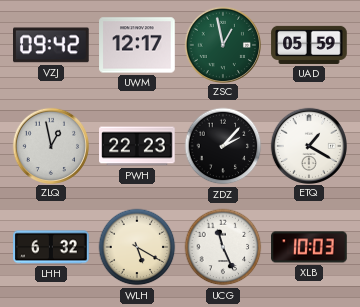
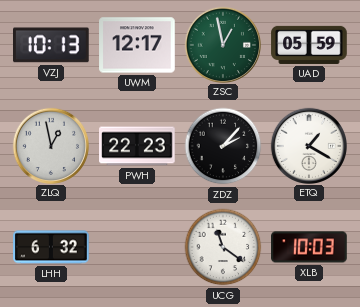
VZJ: 09:42 -> 10:13 (52, 45)
WLH: 5:20 -> none (137, 247)
UCG: 11:26 -> 11:21 (223, 247)
